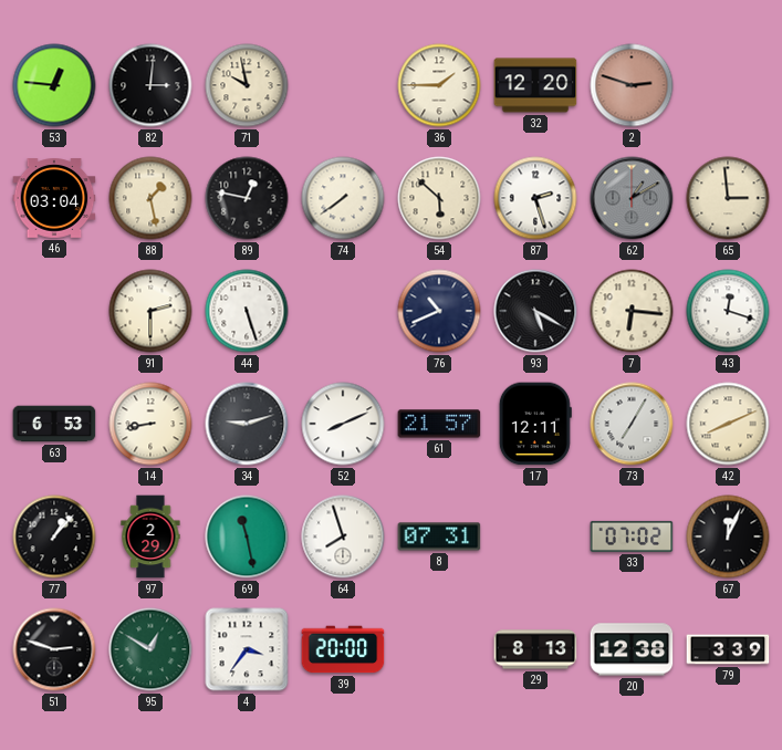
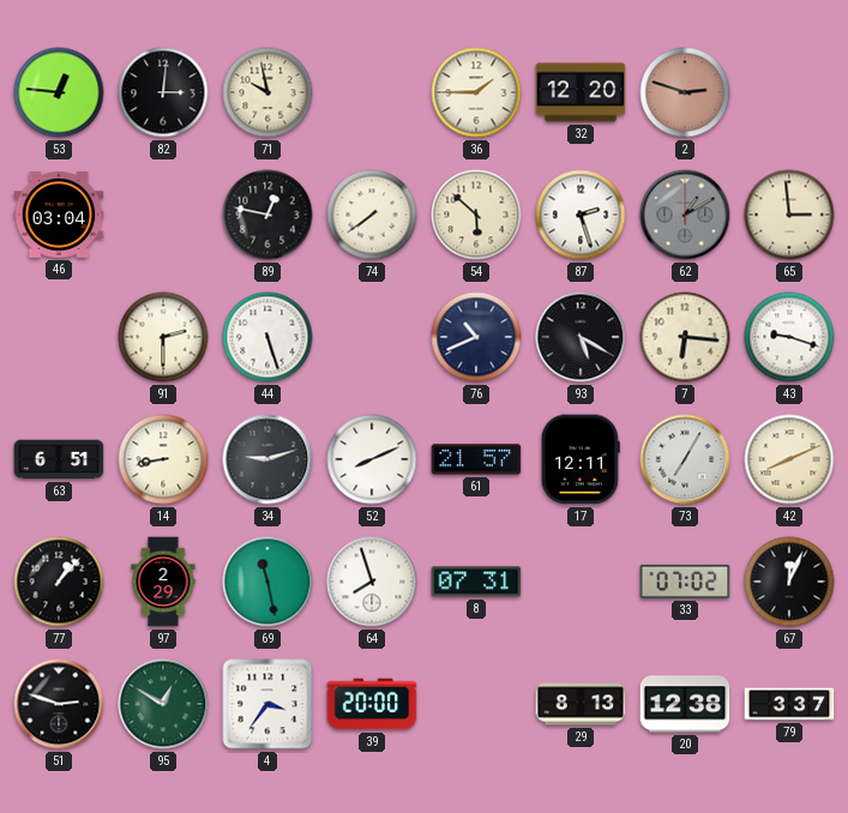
88: 1:28 -> none (150, 198)
43: 12:18 -> 9:18 (789, 337)
63: 6:53 -> 6:51 (59, 459)
79: 3:39 -> 3:37 (789, 704)
